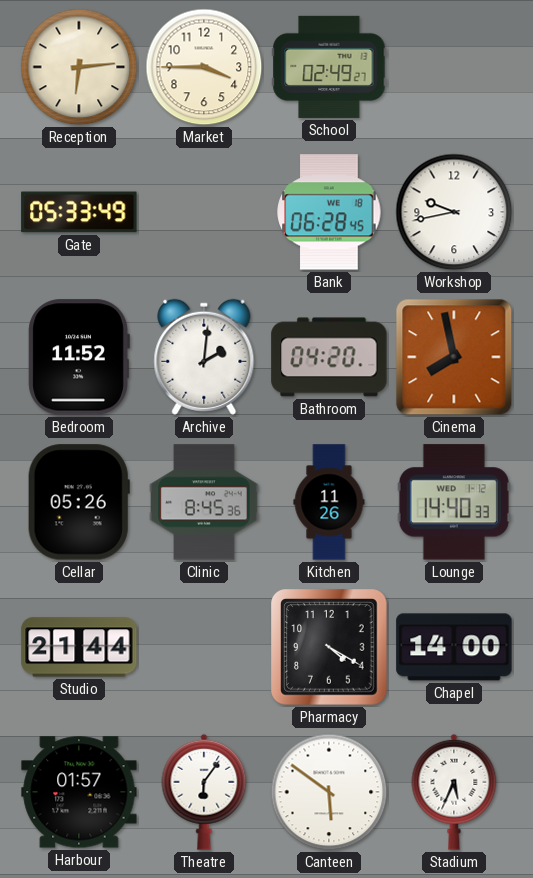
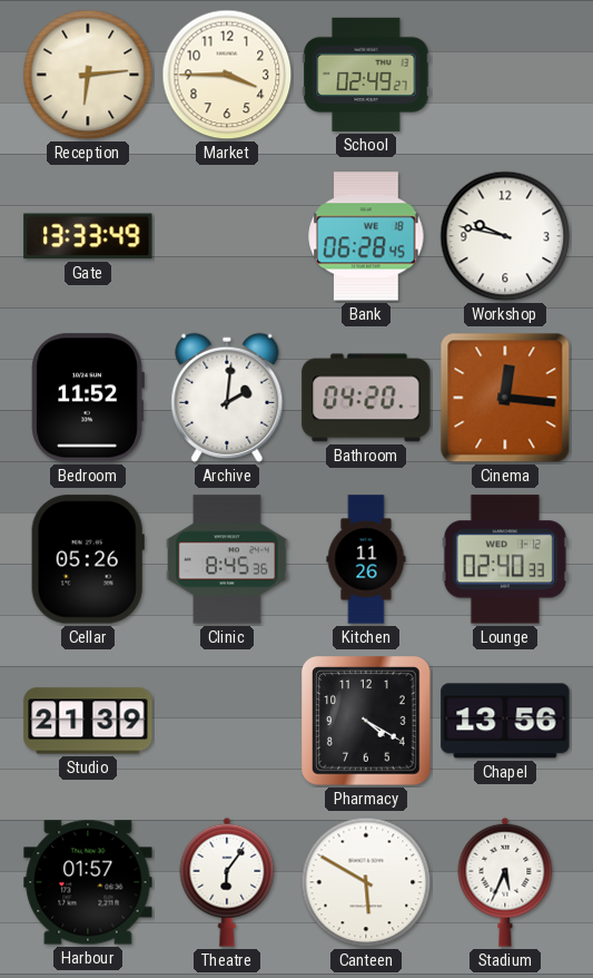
Gate: 05:33 -> 13:33 (88, 236)
Workshop: 9:43 -> 9:47 (505, 236)
Cinema: 7:58 -> 12:16 (505, 398)
Lounge: 14:40 -> 02:40 (505, 559)
Studio: 21:44 -> 21:39 (88, 721)
Chapel: 14:00 -> 13:56 (505, 721)
Canteen: 5:51 -> 5:50 (366, 882)
